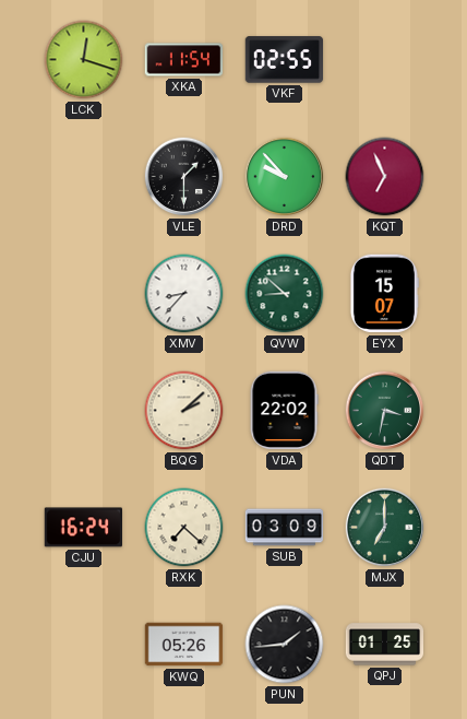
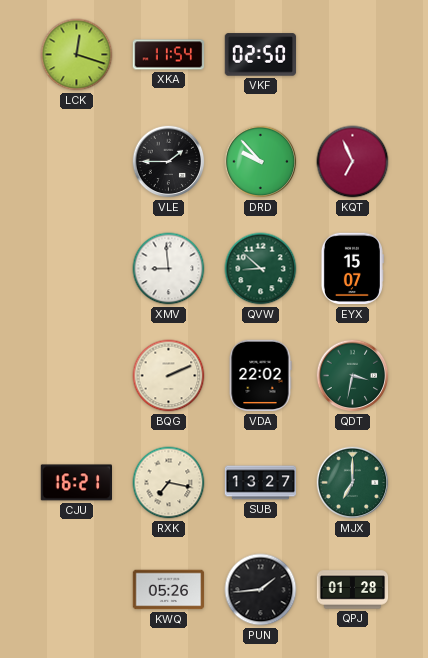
VKF: 02:55 -> 02:50 (261, 55)
VLE: 1:30 -> 1:45 (169, 162)
XMV: 8:37 -> 8:59 (169, 269)
BQG: 2:08 -> 2:11 (169, 376)
CJU: 16:24 -> 16:21 (76, 483)
RXK: 7:22 -> 7:17 (169, 483)
SUB: 03:09 -> 13:27 (261, 483)
QPJ: 01:25 -> 01:28 (353, 590)
